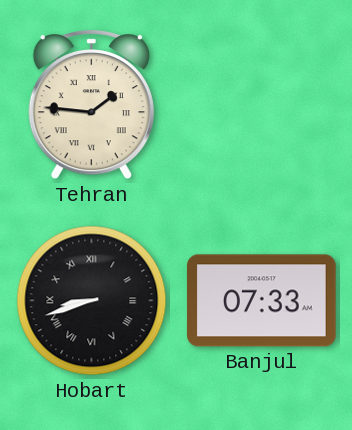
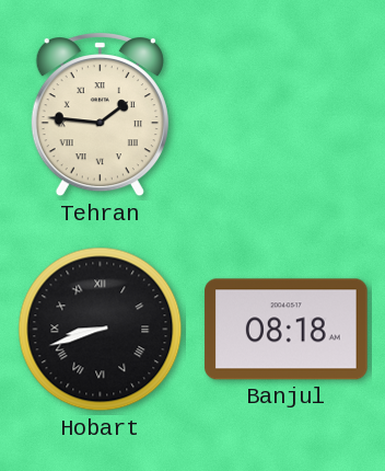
Banjul: 07:33 -> 08:18 (287, 330)
